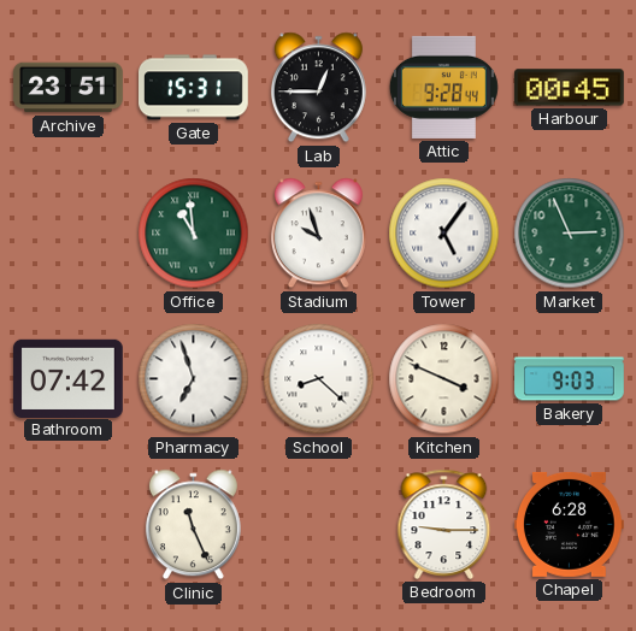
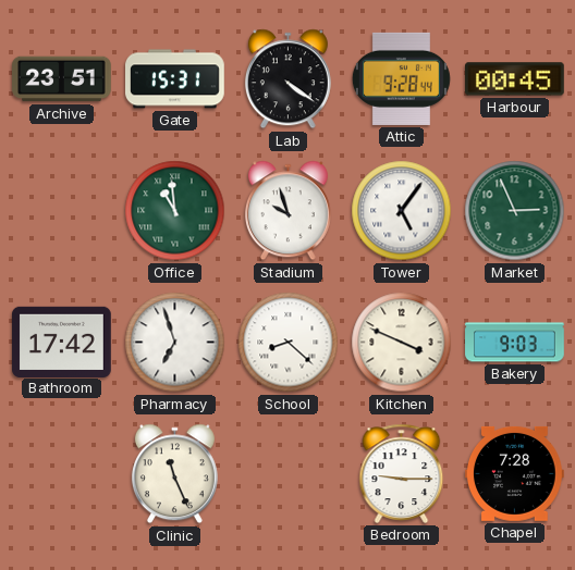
Lab: 12:45 -> 4:21 (287, 79)
Bathroom: 07:42 -> 17:42 (62, 342)
Chapel: 6:28 -> 7:28 (515, 473)
